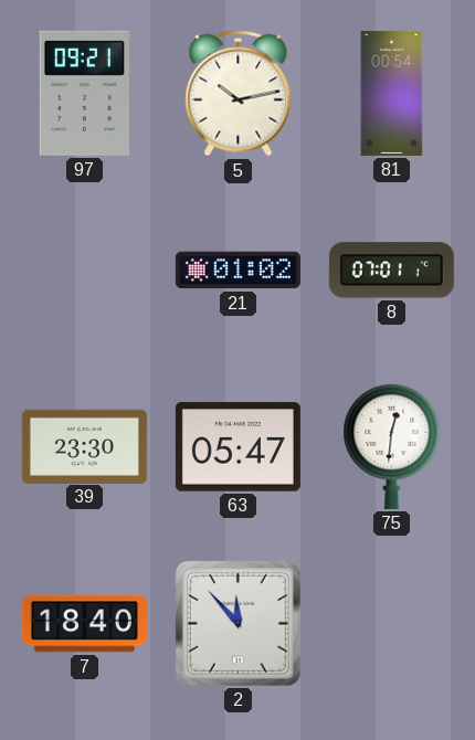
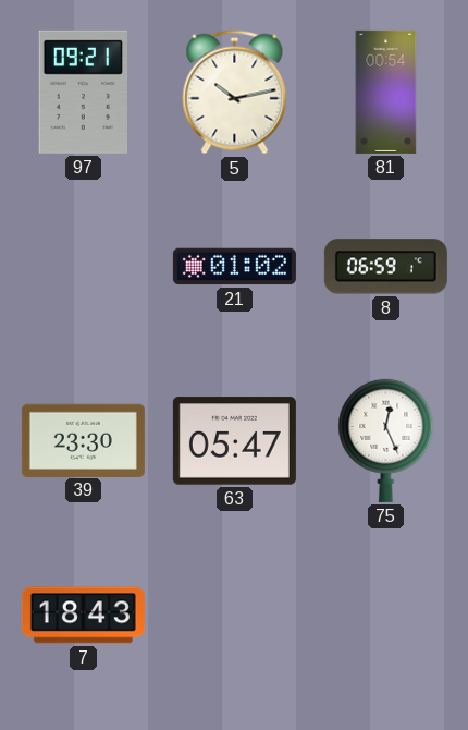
8: 07:01 -> 06:59 (385, 267)
75: 12:31 -> 12:26 (386, 440)
7: 18:40 -> 18:43 (83, 616)
2: 11:53 -> none (237, 623)
